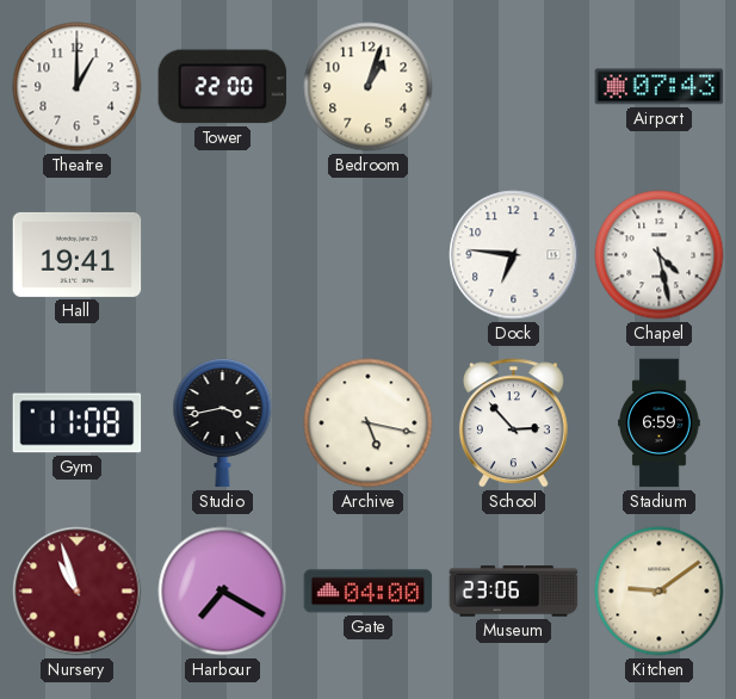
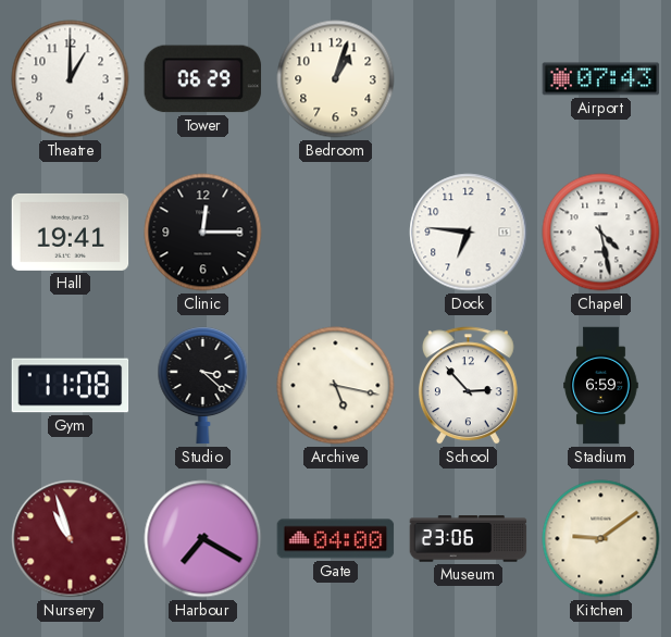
Tower: 22:00 -> 06:29 (203, 79)
Clinic: none -> 12:15 (203, 233)
Studio: 3:43 -> 3:22 (203, 386)
